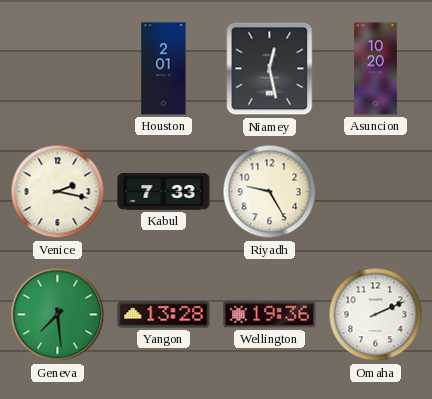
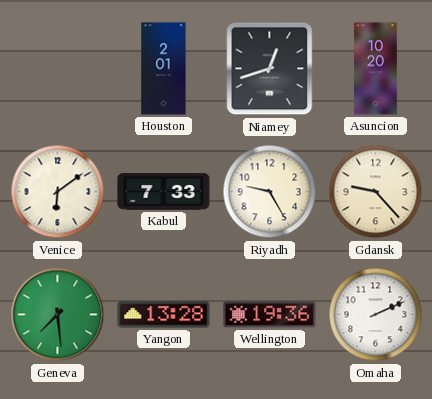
Niamey: 12:28 -> 12:42 (270, 69)
Venice: 2:17 -> 6:09 (58, 192)
Gdansk: none -> 9:23 (376, 192)
